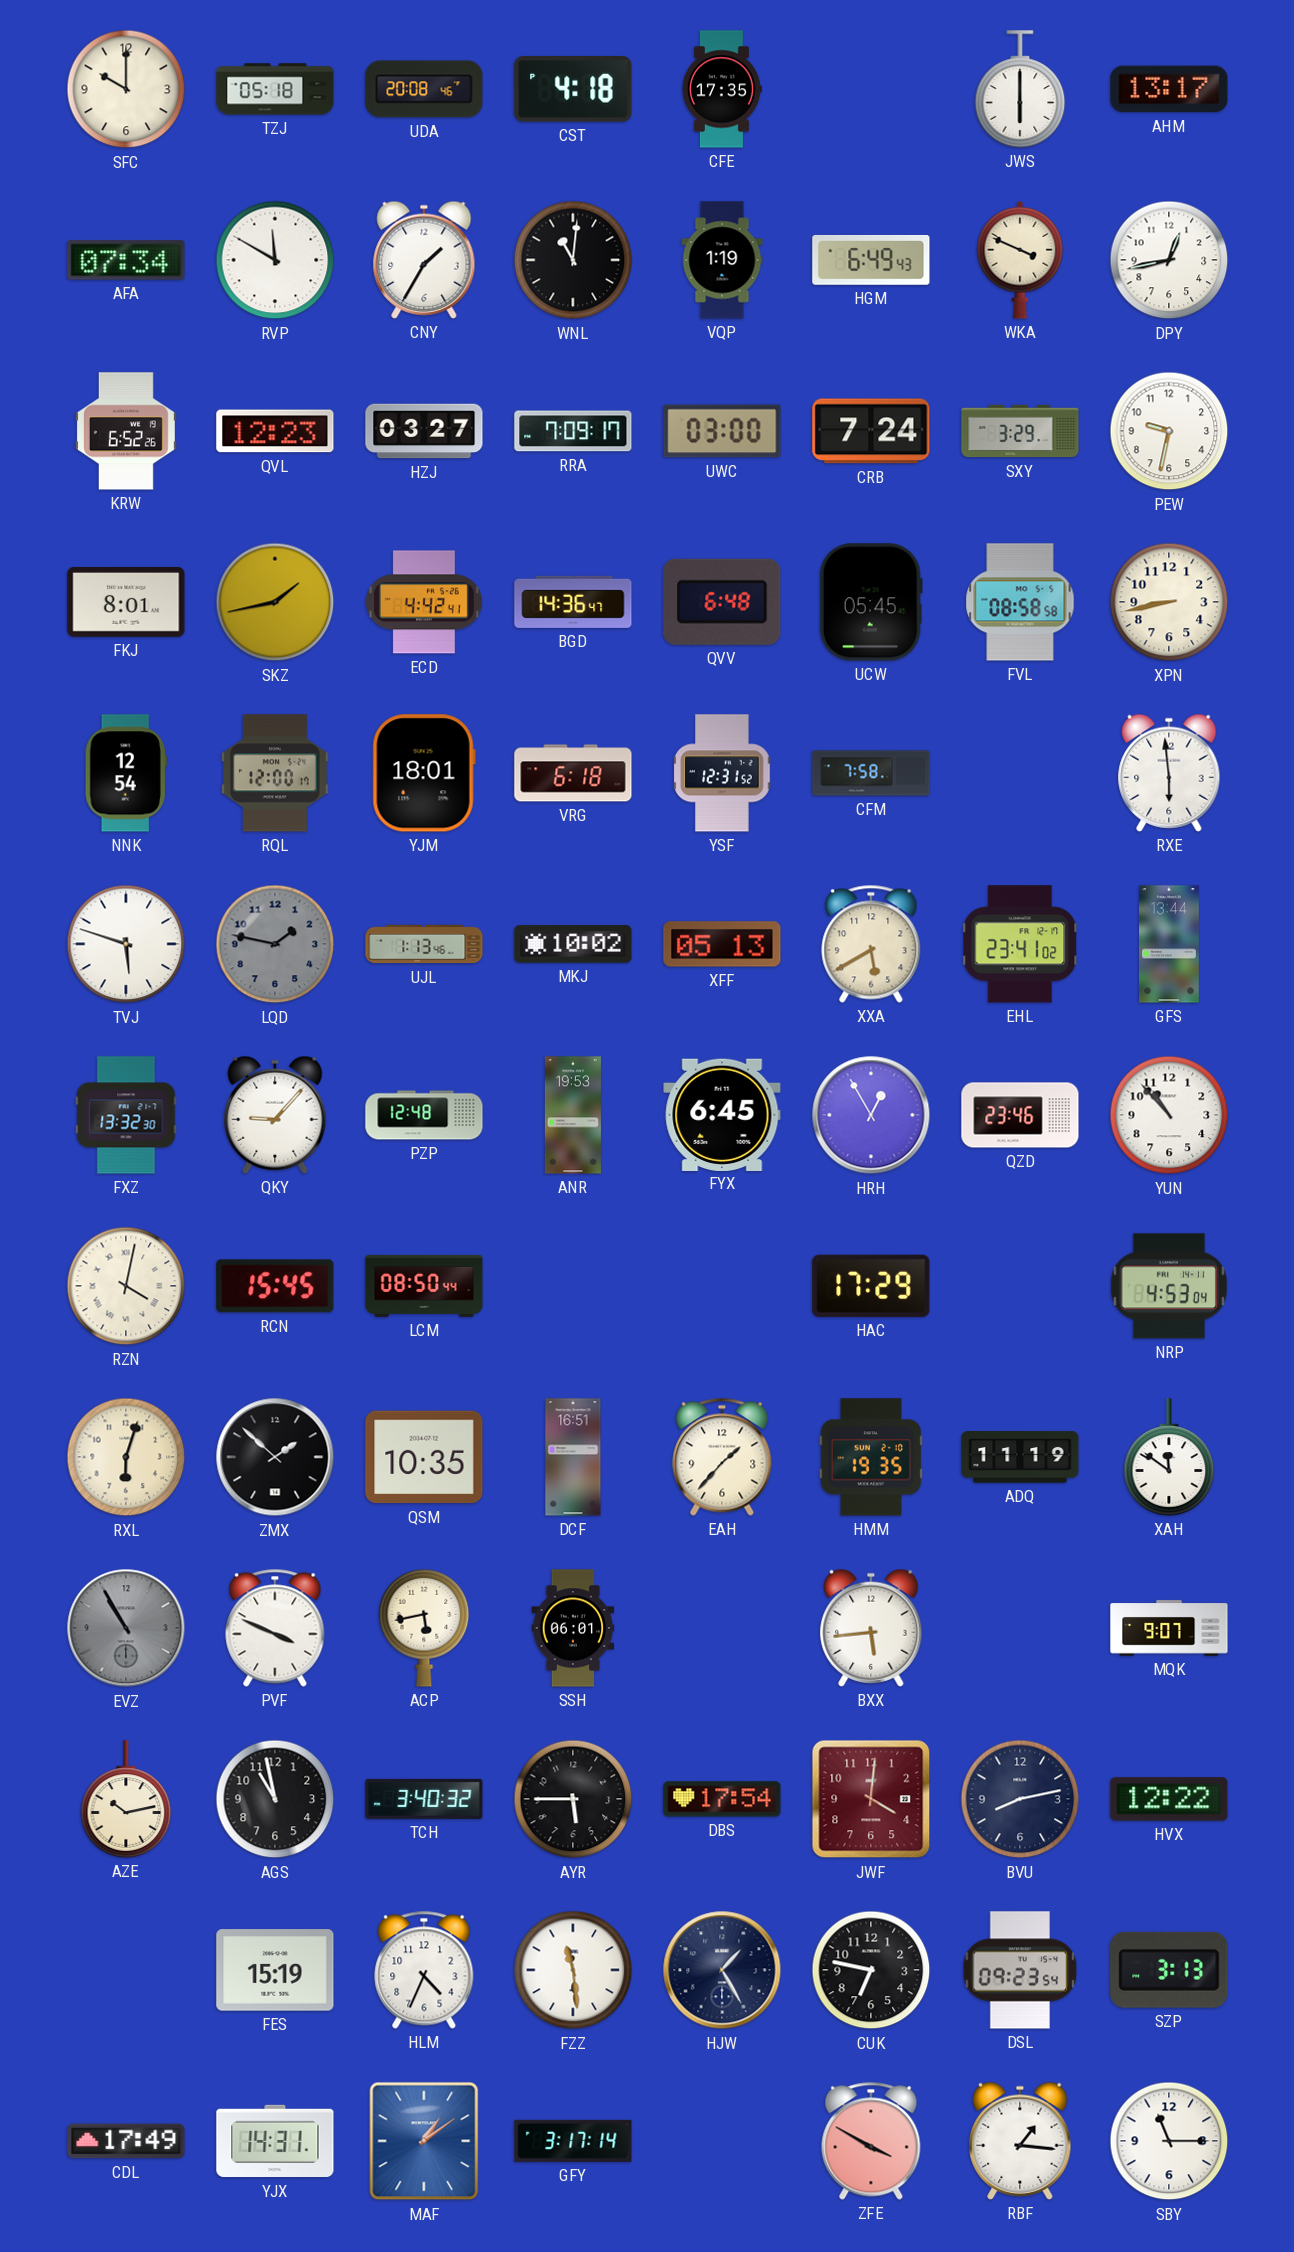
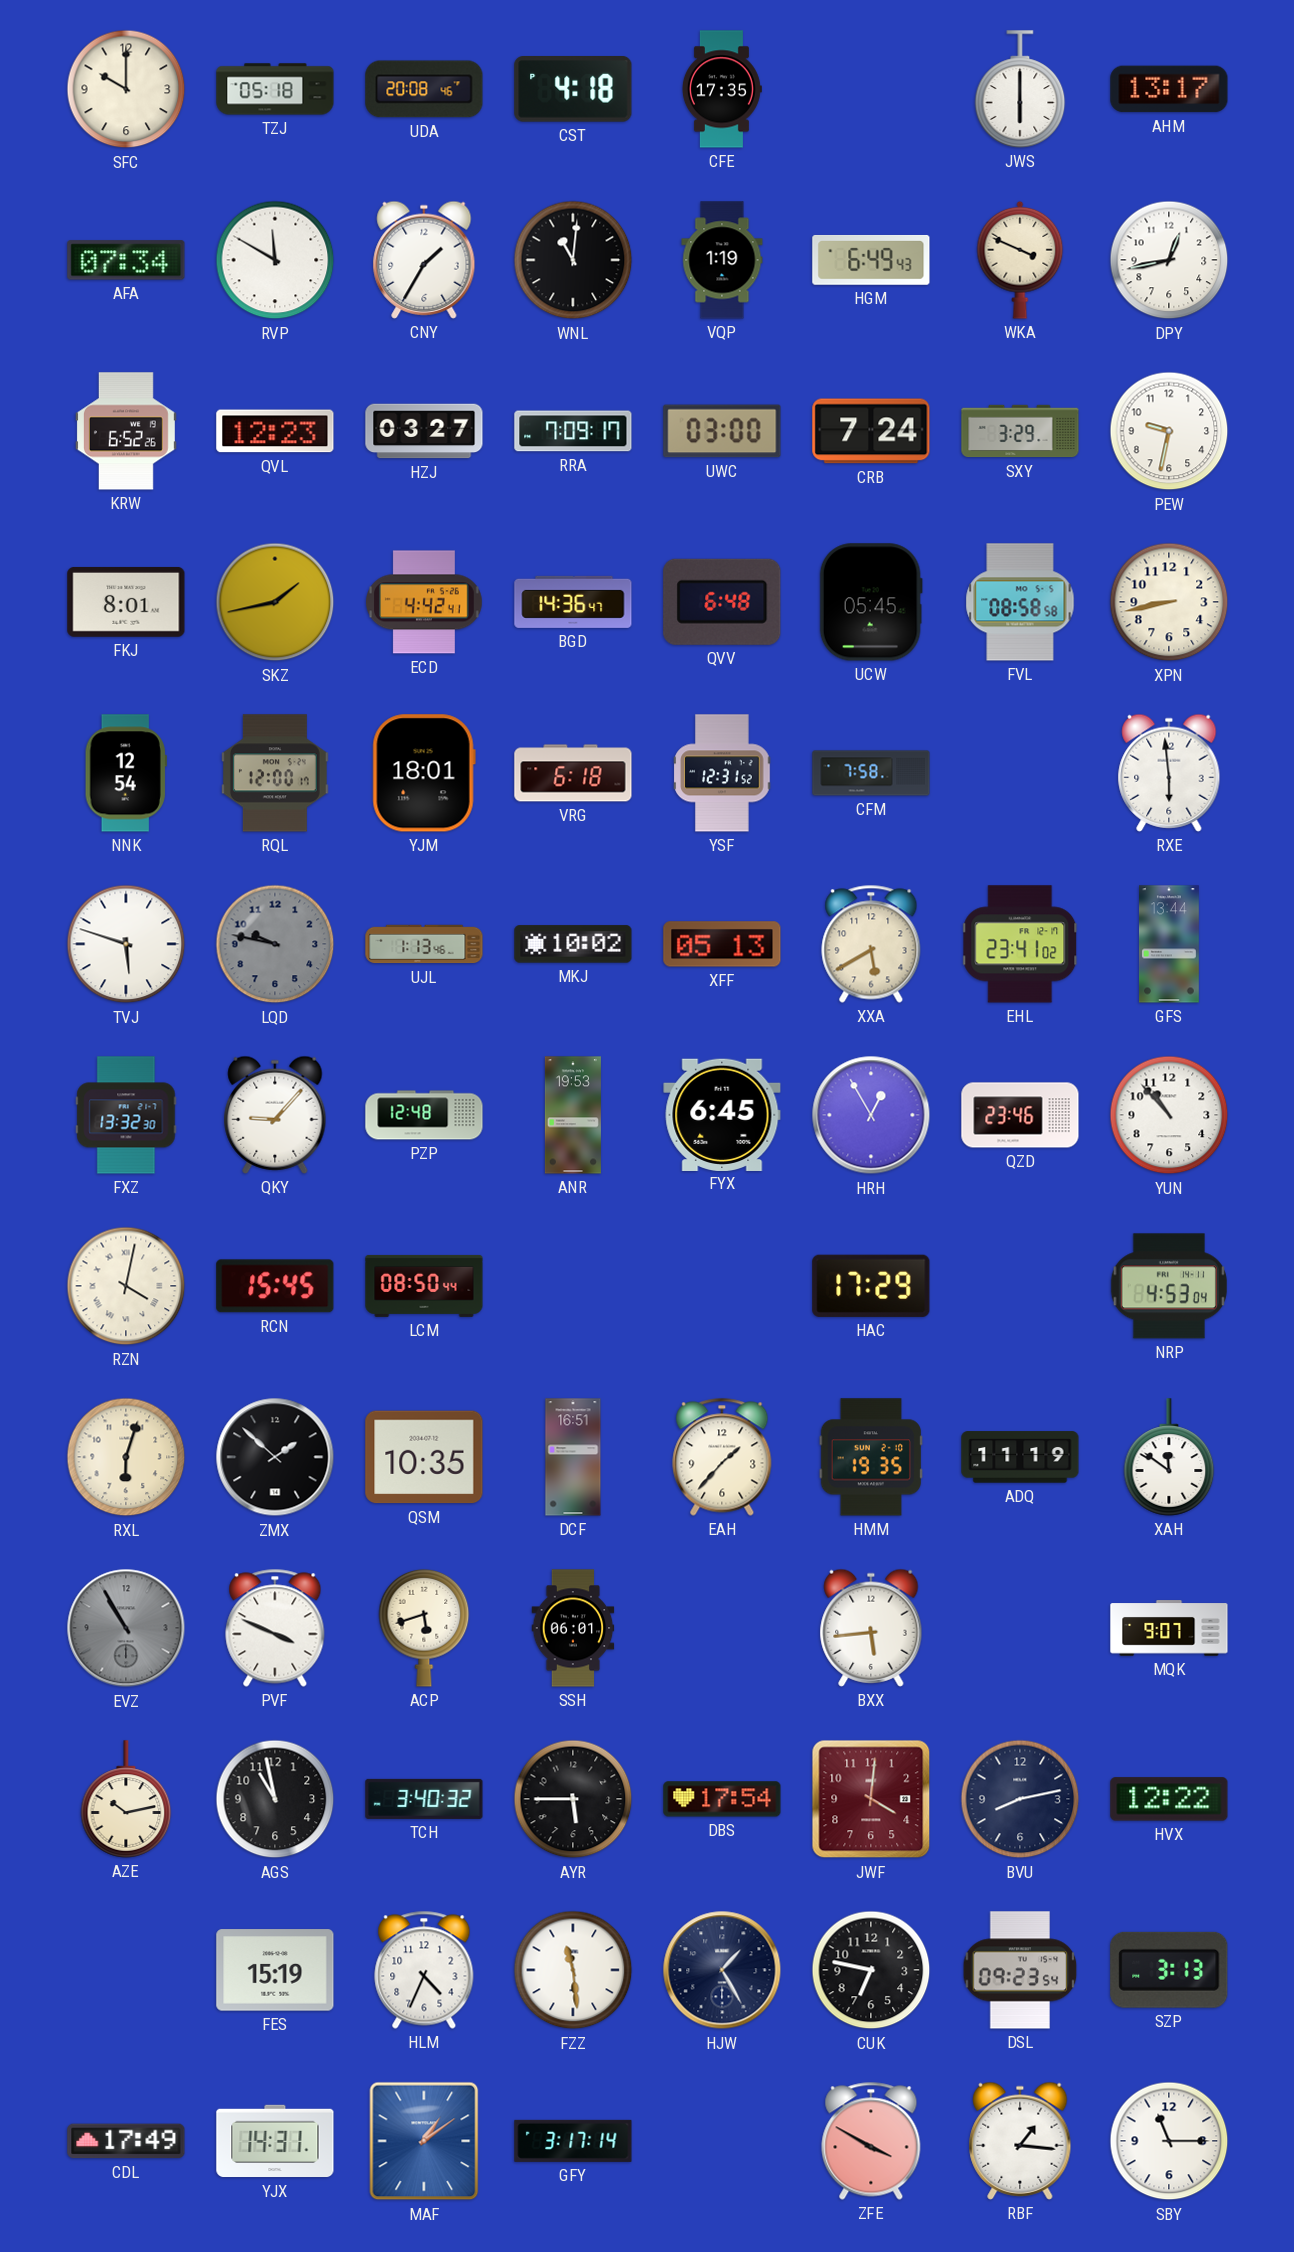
LQD: 1:47 -> 9:47 (275, 944)
ACP: 5:43 -> 5:42 (424, 1628)
